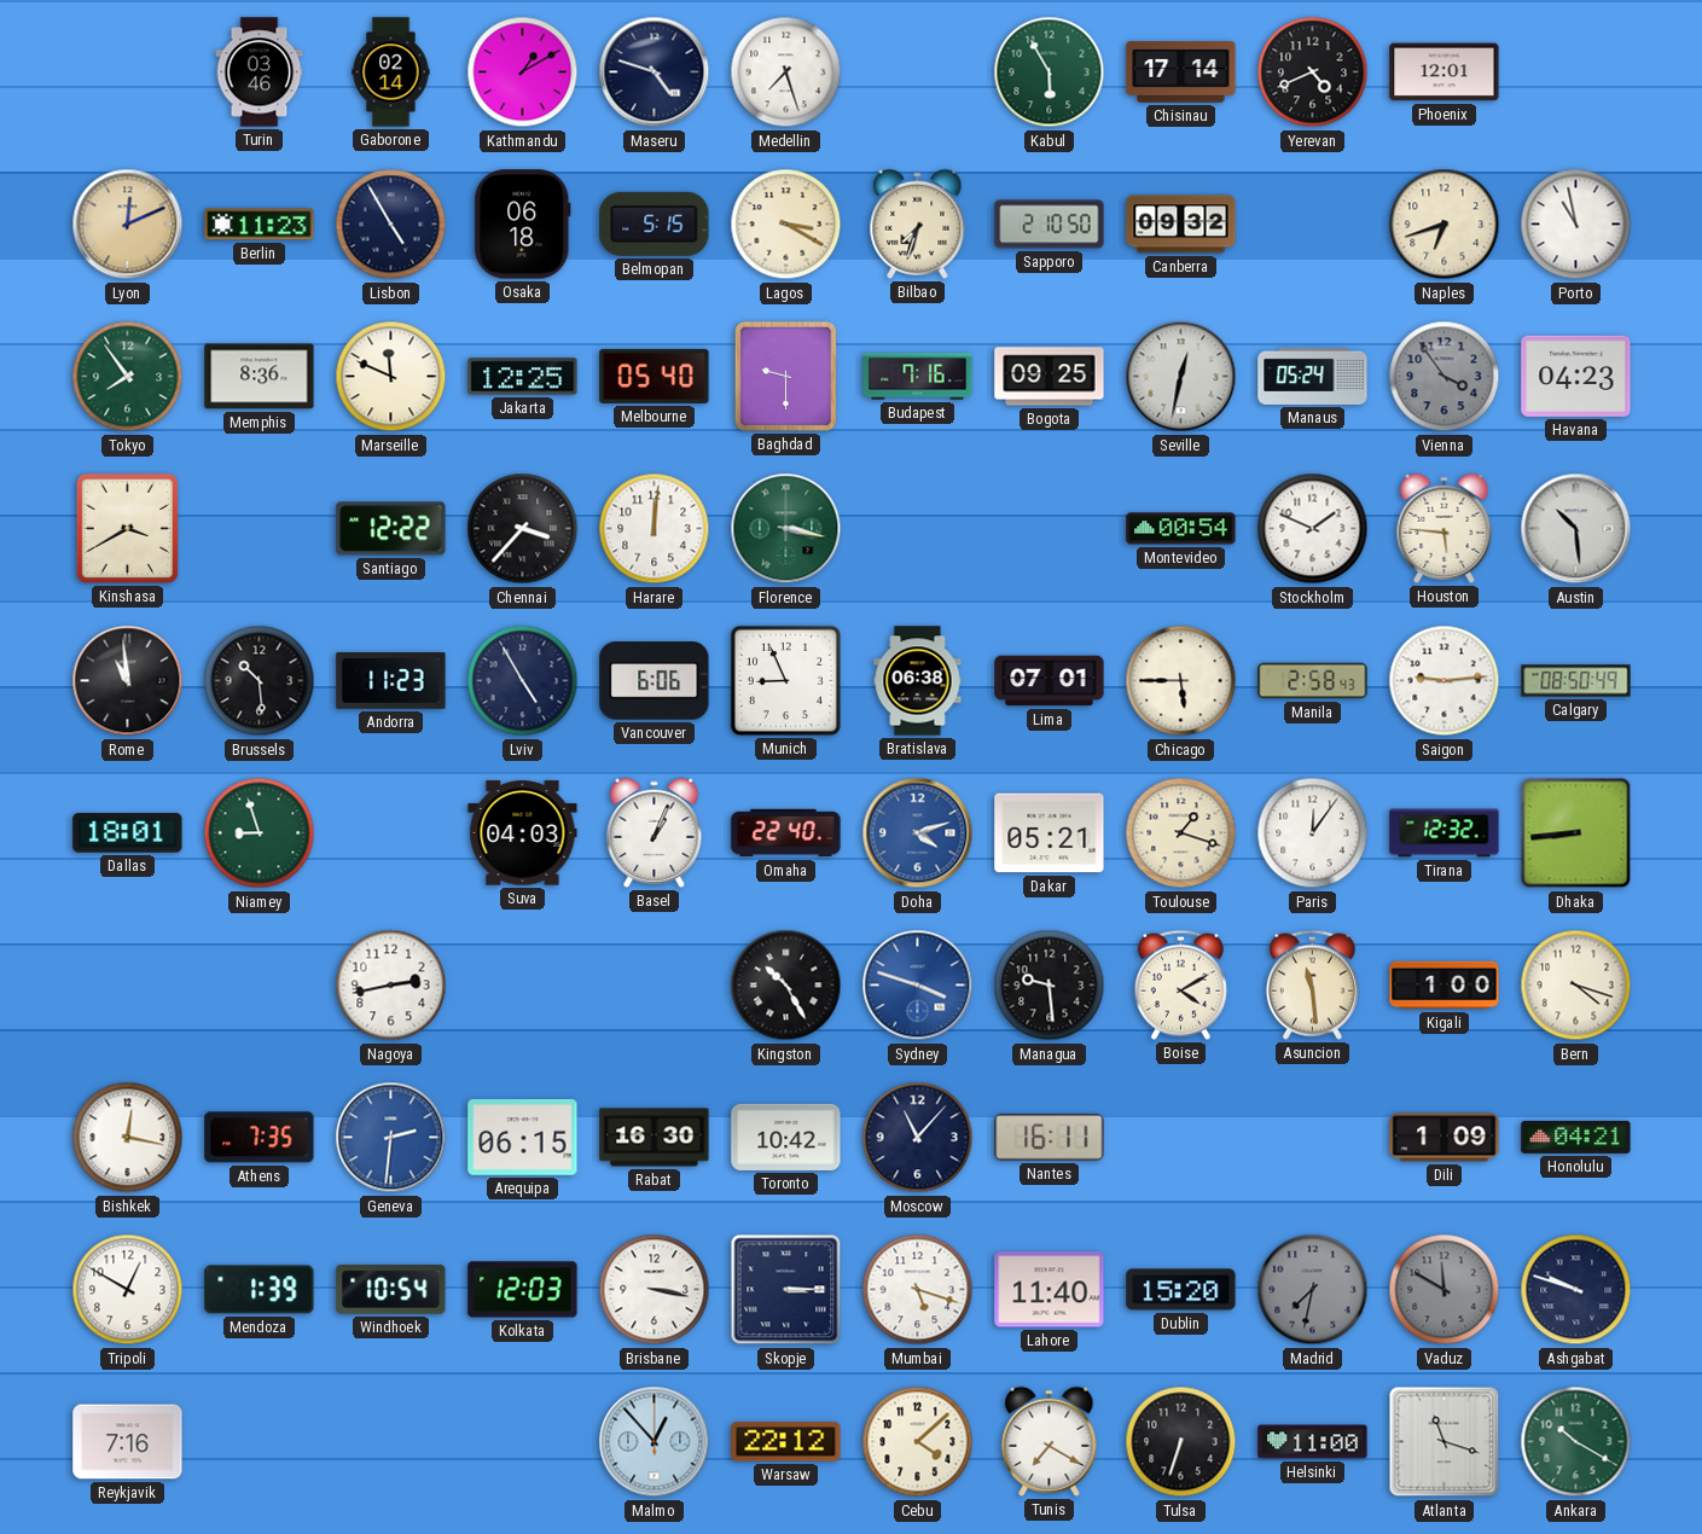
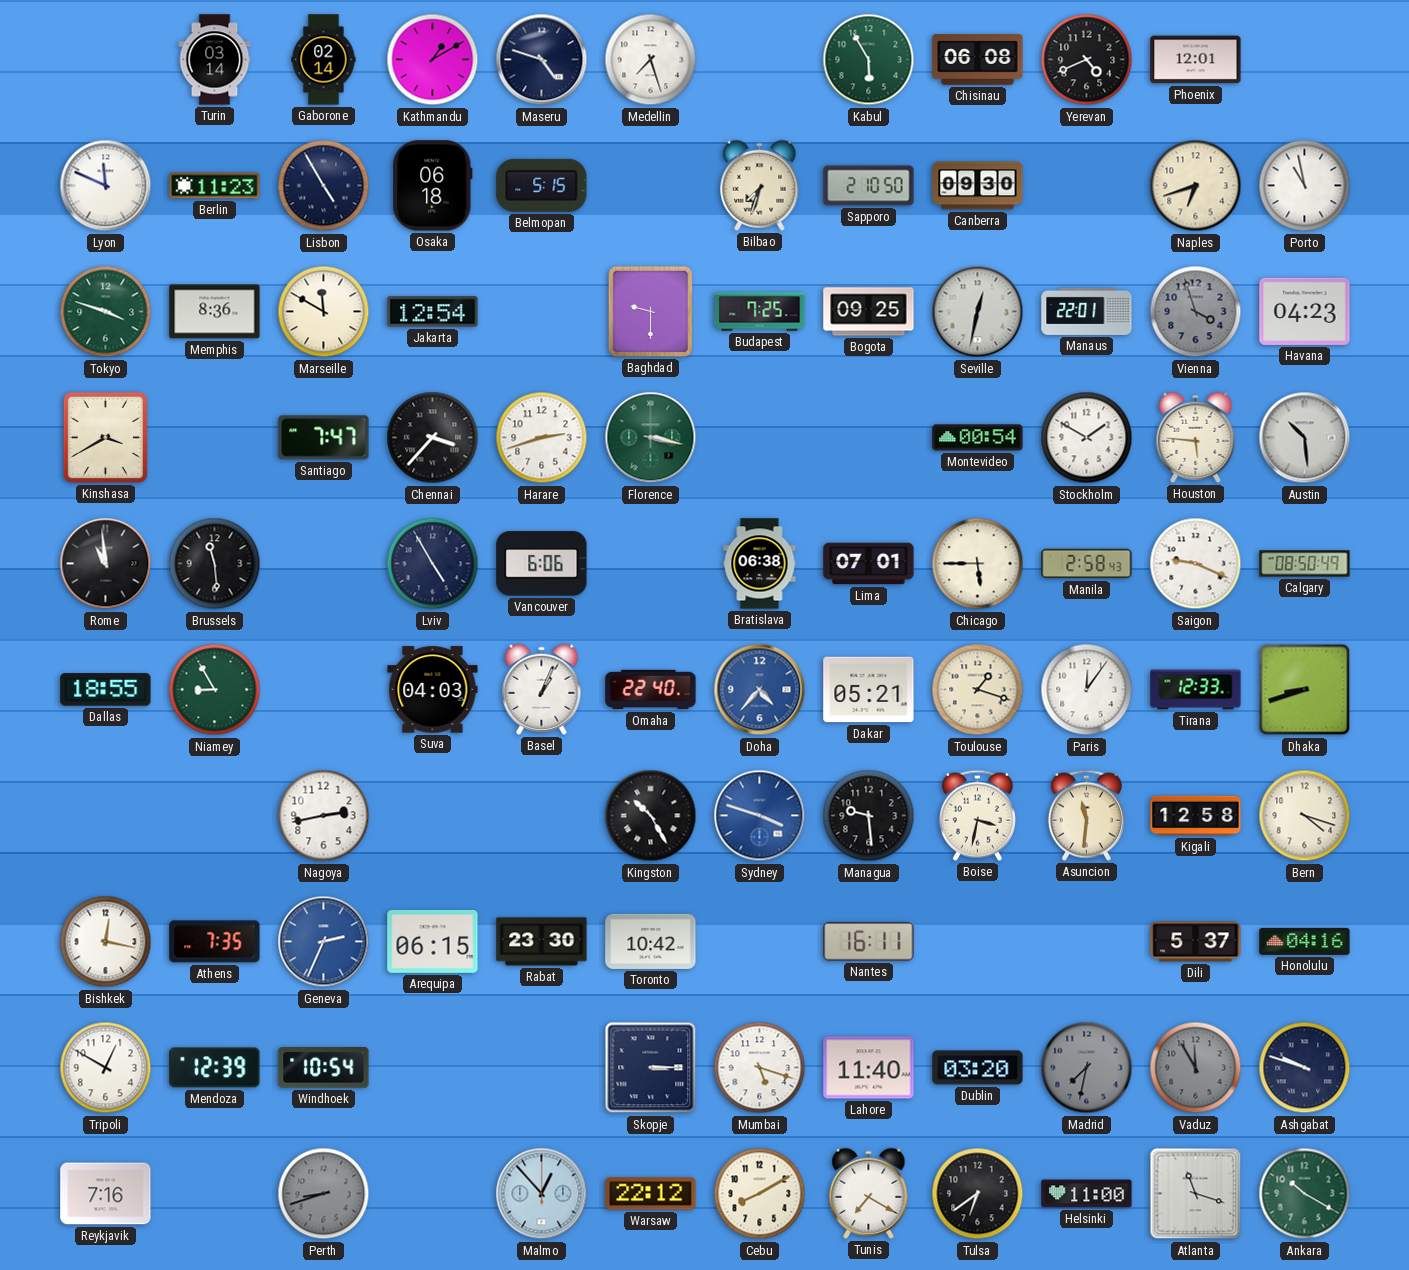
Turin: 03:46 -> 03:14 (215, 60)
Chisinau: 17:14 -> 06:08 (978, 60)
Lyon: 12:11 -> 11:49 (106, 186)
Lyon dial: champagne -> white (106, 186)
Lagos: 3:20 -> none (786, 225)
Canberra: 09:32 -> 09:30 (978, 186)
Tokyo: 7:54 -> 3:48 (106, 312)
Marseille: 11:49 -> 11:50 (324, 312)
Jakarta: 12:25 -> 12:54 (433, 312)
Melbourne: 05:40 -> none (655, 376)
Budapest: 7:16 -> 7:25 (760, 312)
Manaus: 05:24 -> 22:01 (1087, 311)
Vienna: 3:54 -> 3:57 (1196, 312)
Santiago: 12:22 -> 7:47 (324, 438)
Harare: 12:01 -> 2:42 (542, 438)
Stockholm: 1:49 -> 1:50 (1087, 438)
Brussels: 10:29 -> 11:29 (215, 564)
Andorra: 11:23 -> none (391, 681)
Munich: 8:56 -> none (785, 680)
Saigon: 9:14 -> 9:19 (1196, 564)
Dallas: 18:01 -> 18:55 (106, 690)
Niamey: 8:57 -> 8:55 (215, 690)
Doha: 4:12 -> 4:37 (760, 690)
Tirana: 12:32 -> 12:33 (1196, 690)
Dhaka: 8:44 -> 8:42 (1305, 690)
Boise: 4:10 -> 3:32 (977, 815)
Asuncion: 11:29 -> 11:31 (1086, 815)
Kigali: 1:00 -> 12:58 (1196, 816)
Geneva: 2:31 -> 2:34 (324, 942)
Rabat: 16:30 -> 23:30 (542, 942)
Moscow: 11:07 -> none (918, 1138)
Dili: 1:09 -> 5:37 (1196, 942)
Honolulu: 04:21 -> 04:16 (1305, 941)
Mendoza: 1:39 -> 12:39 (215, 1068)
Kolkata: 12:03 -> none (523, 1290)
Brisbane: 3:17 -> none (655, 1290)
Dublin: 15:20 -> 03:20 (978, 1068)
Vaduz: 11:50 -> 11:55 (1196, 1068)
Perth: none -> 8:42 (324, 1194)
Cebu: 4:08 -> 8:10 (760, 1194)
Tulsa: 6:33 -> 6:39 (978, 1194)
